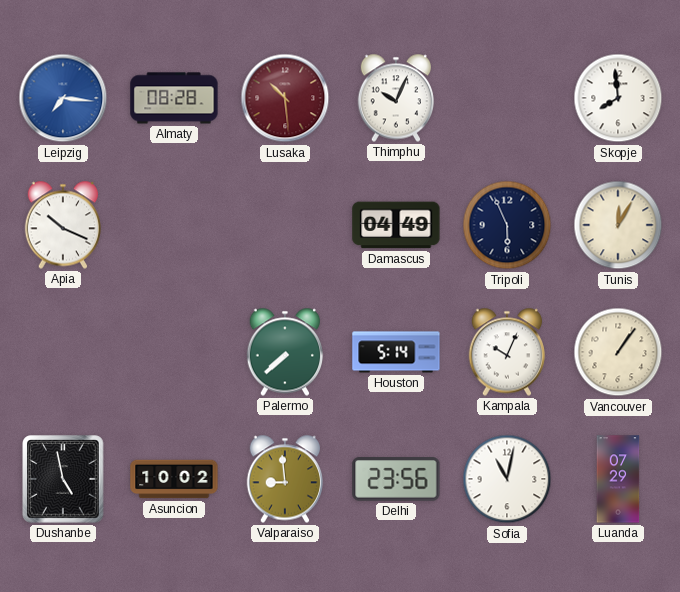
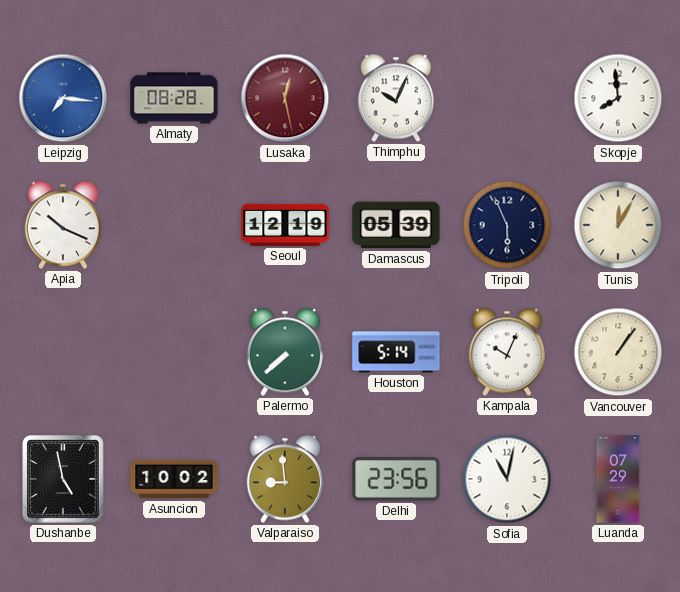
Lusaka: 10:29 -> 12:28 (285, 98)
Seoul: none -> 12:19 (285, 225)
Damascus: 04:49 -> 05:39 (396, 225)
